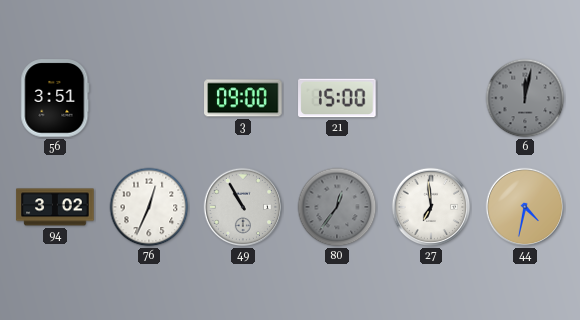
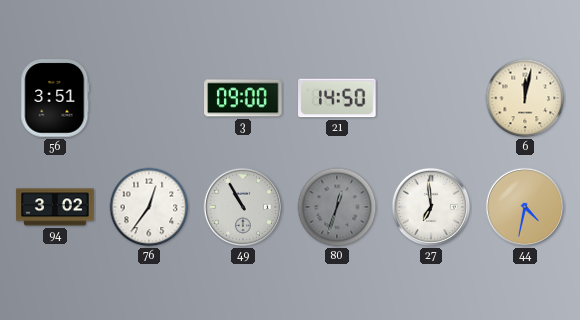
21: 15:00 -> 14:50 (337, 98)
6 dial: grey -> cream (525, 98)
76: 12:34 -> 12:36 (149, 207)
80: 12:36 -> 12:33 (337, 207)
